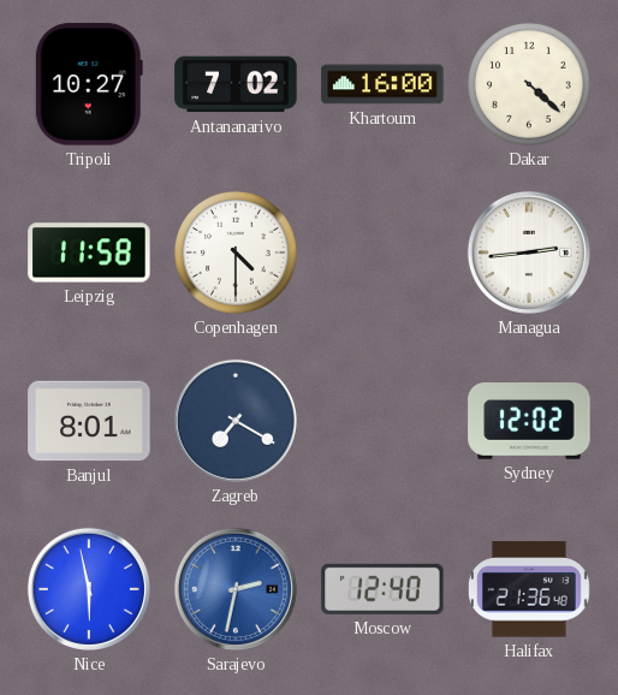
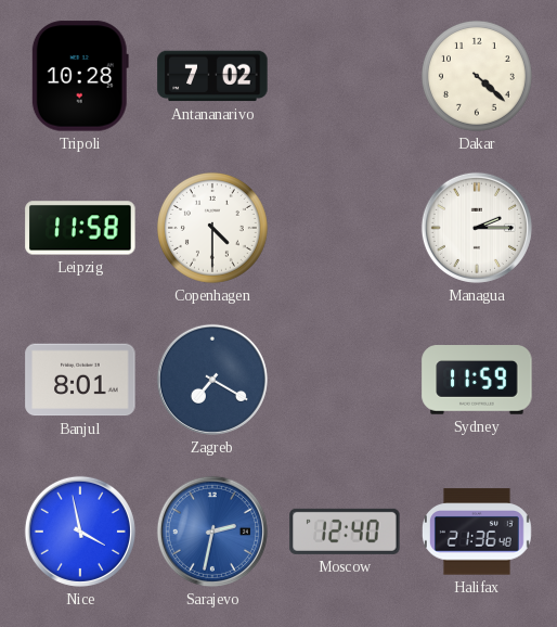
Tripoli: 10:27 -> 10:28 (80, 76)
Khartoum: 16:00 -> none (382, 84)
Managua: 2:44 -> 2:15 (477, 228)
Sydney: 12:02 -> 11:59 (477, 380)
Nice: 5:58 -> 3:58 (80, 532)
